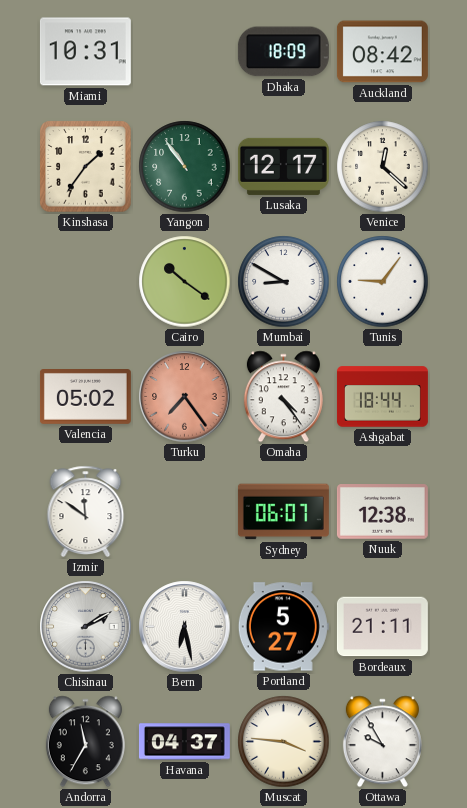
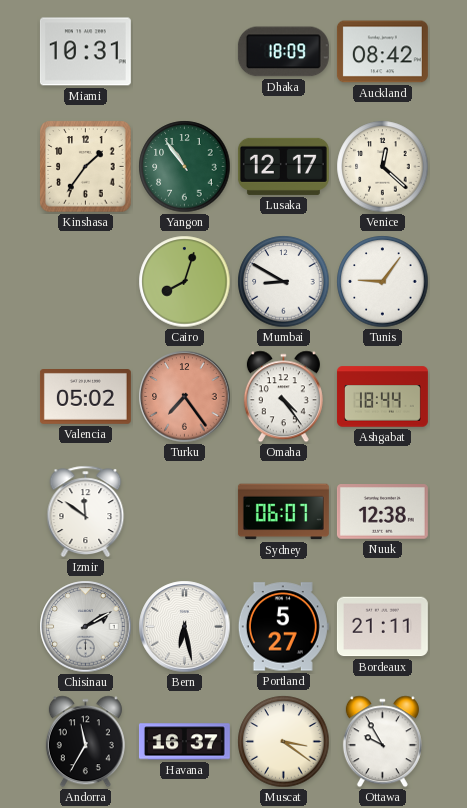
Cairo: 10:21 -> 8:03 (185, 282)
Havana: 04:37 -> 16:37 (184, 742)
Muscat: 3:46 -> 3:21 (284, 742)
